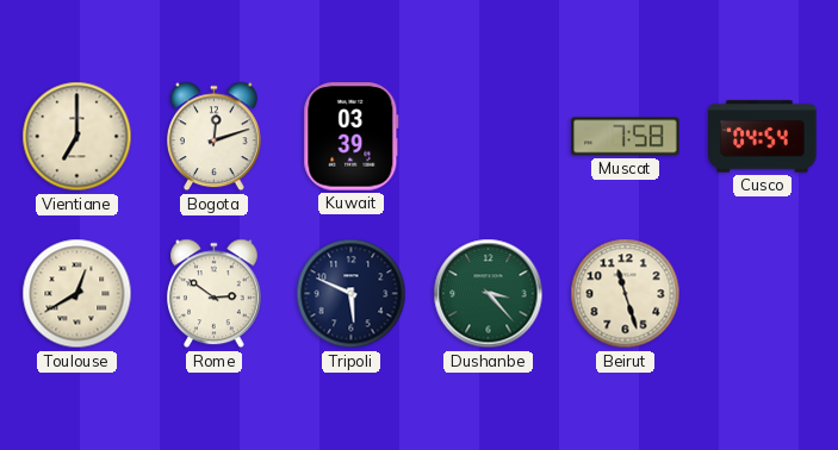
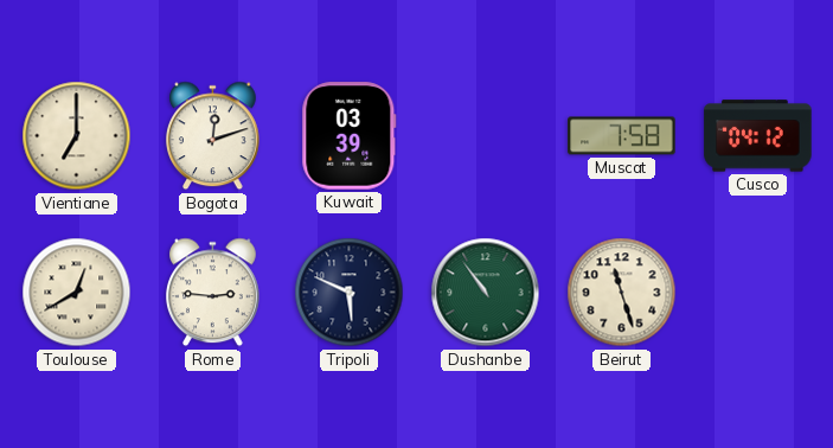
Cusco: 04:54 -> 04:12 (758, 136)
Rome: 2:51 -> 2:46 (213, 293)
Dushanbe: 3:23 -> 10:54 (486, 293)
